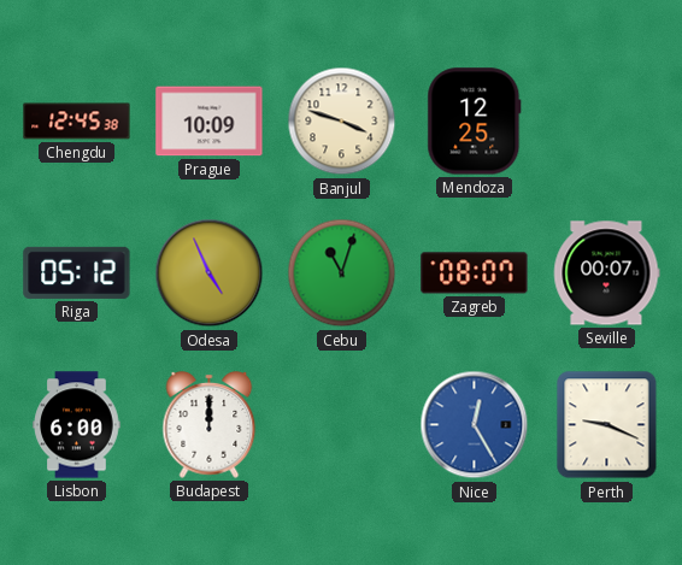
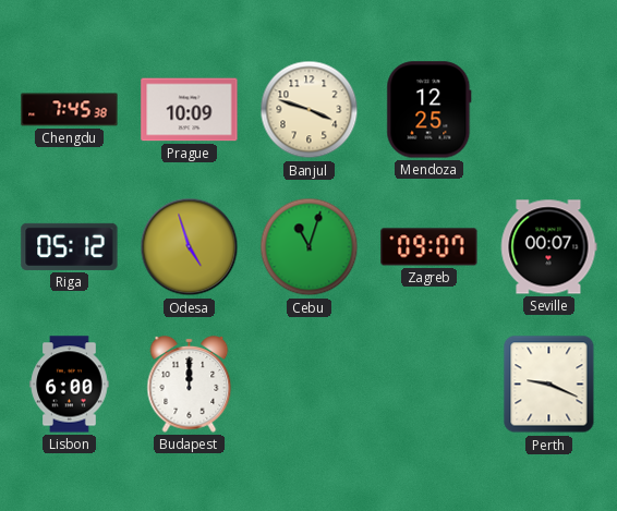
Chengdu: 12:45 -> 7:45 (70, 110)
Odesa: 4:56 -> 4:57 (190, 247)
Zagreb: 08:07 -> 09:07 (430, 247)
Nice: 12:25 -> none (475, 425)
